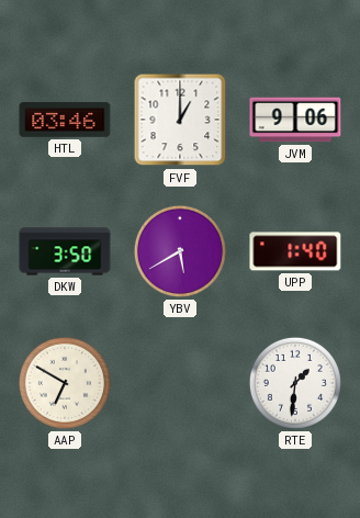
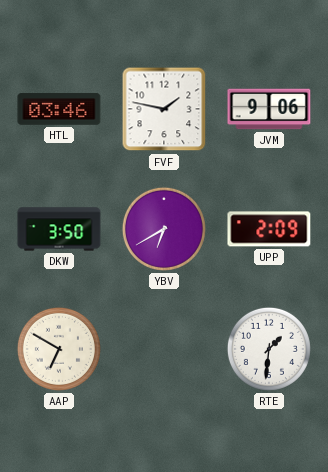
FVF: 1:00 -> 1:47 (164, 109)
YBV: 5:40 -> 6:40 (164, 229)
UPP: 1:40 -> 2:09 (269, 229)
